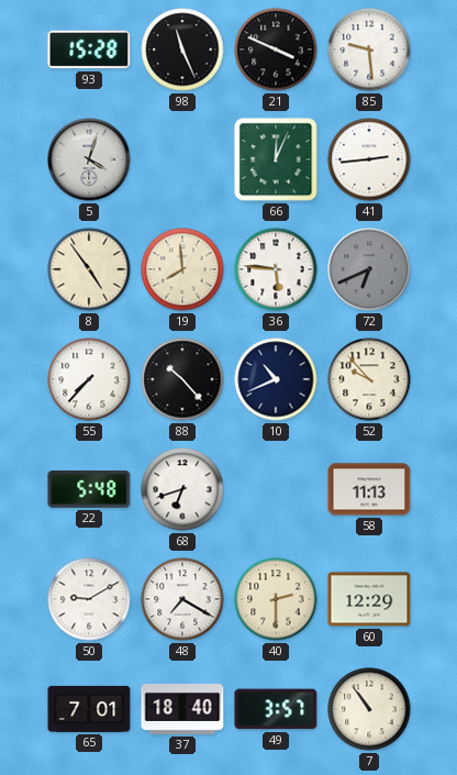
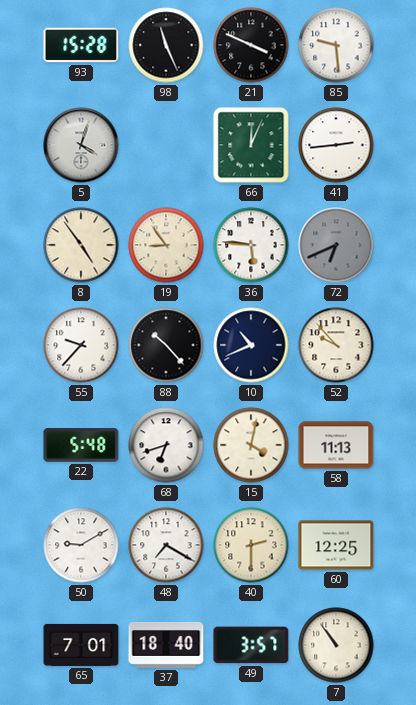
19: 7:59 -> 8:54 (166, 245)
55: 7:37 -> 9:37 (81, 345)
15: none -> 4:02 (251, 445)
60: 12:29 -> 12:25 (336, 545)
